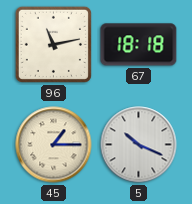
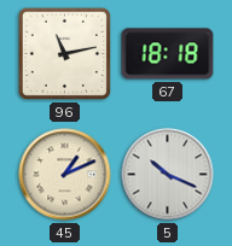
45: 1:15 -> 1:11 (65, 175)
